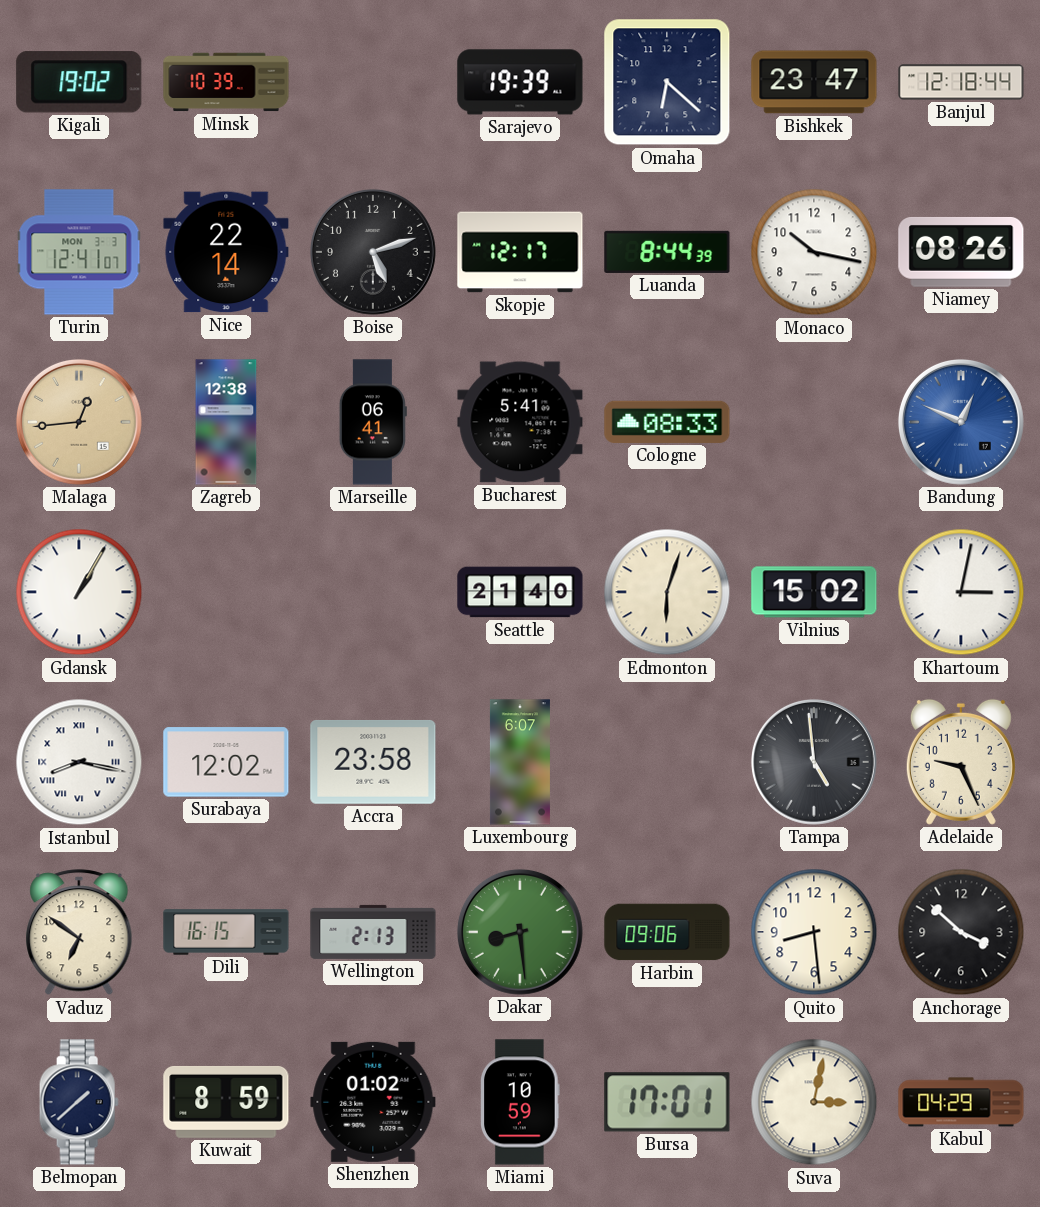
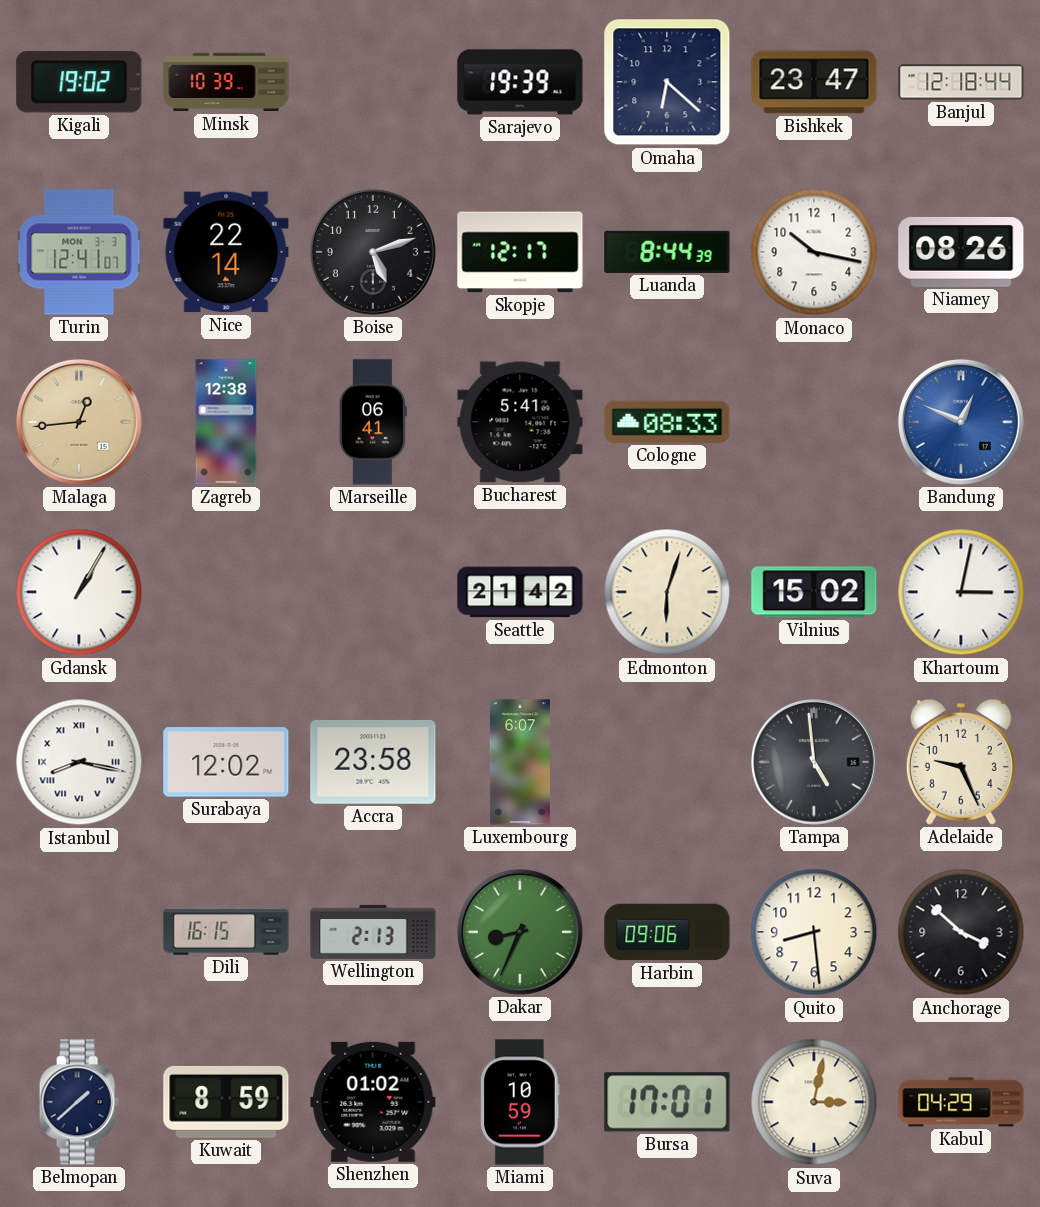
Seattle: 21:40 -> 21:42 (520, 592)
Vaduz: 6:51 -> none (79, 933)
Dakar: 8:29 -> 8:34 (520, 932)
